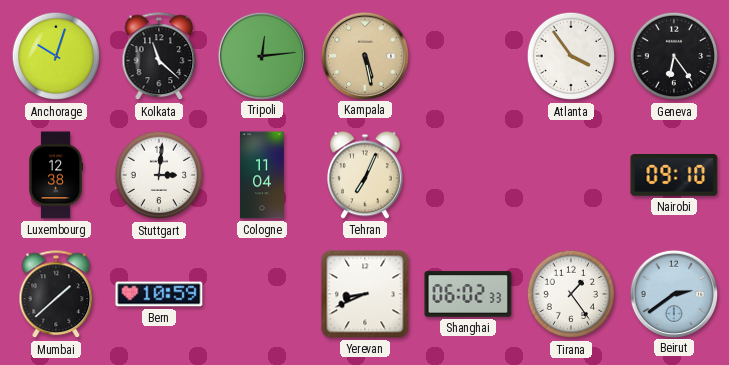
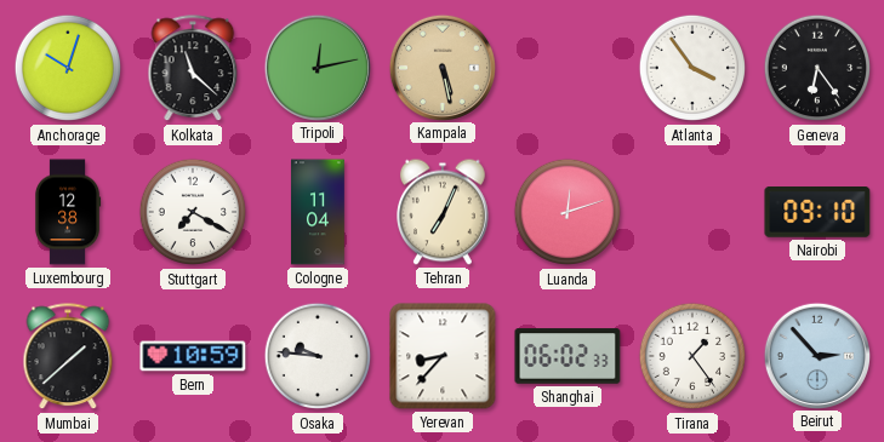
Tripoli: 12:14 -> 12:13 (316, 67)
Stuttgart: 3:01 -> 7:20 (193, 212)
Luanda: none -> 12:12 (568, 212)
Osaka: none -> 9:46 (318, 356)
Yerevan: 8:41 -> 8:37 (443, 356)
Beirut: 2:39 -> 2:53 (816, 355)
